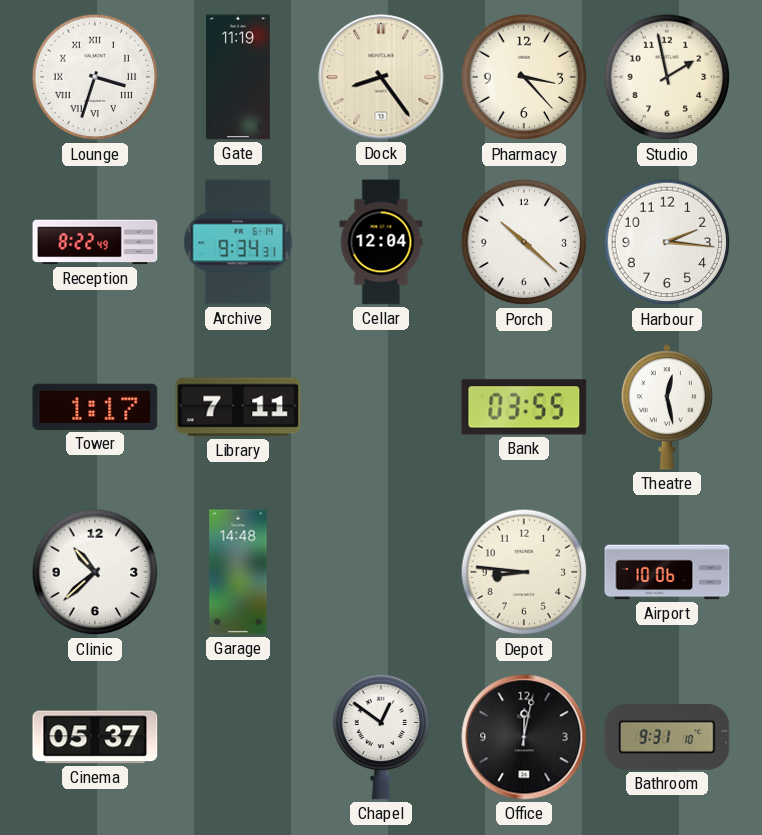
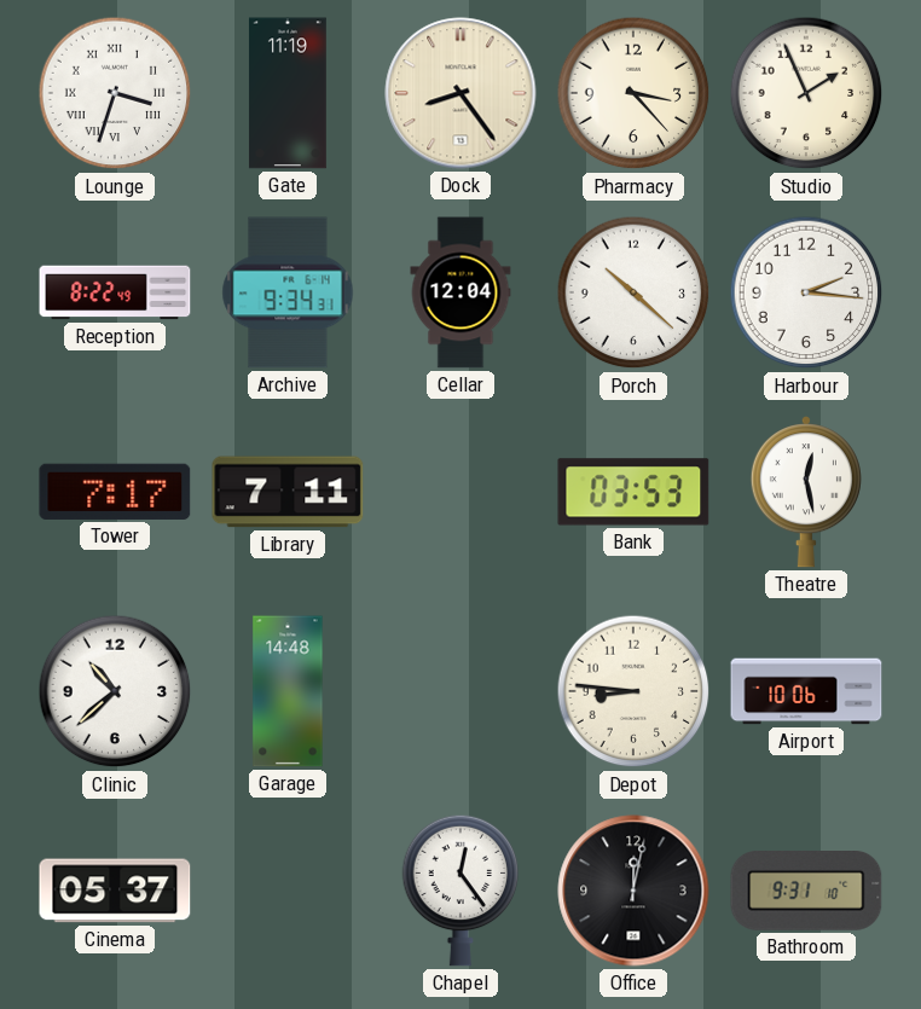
Studio: 1:58 -> 1:56 (806, 93)
Tower: 1:17 -> 7:17 (115, 492)
Bank: 03:55 -> 03:53 (633, 492)
Chapel: 12:51 -> 12:24 (460, 891)
